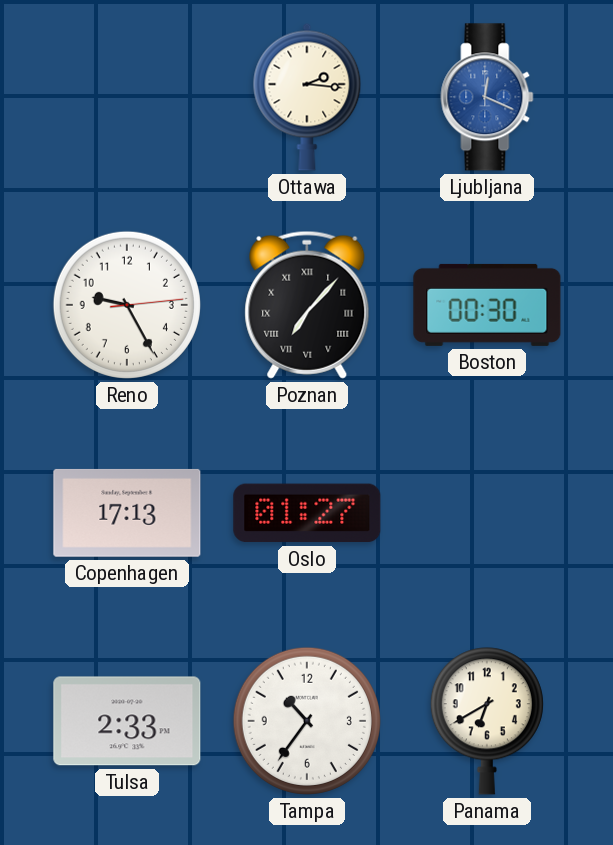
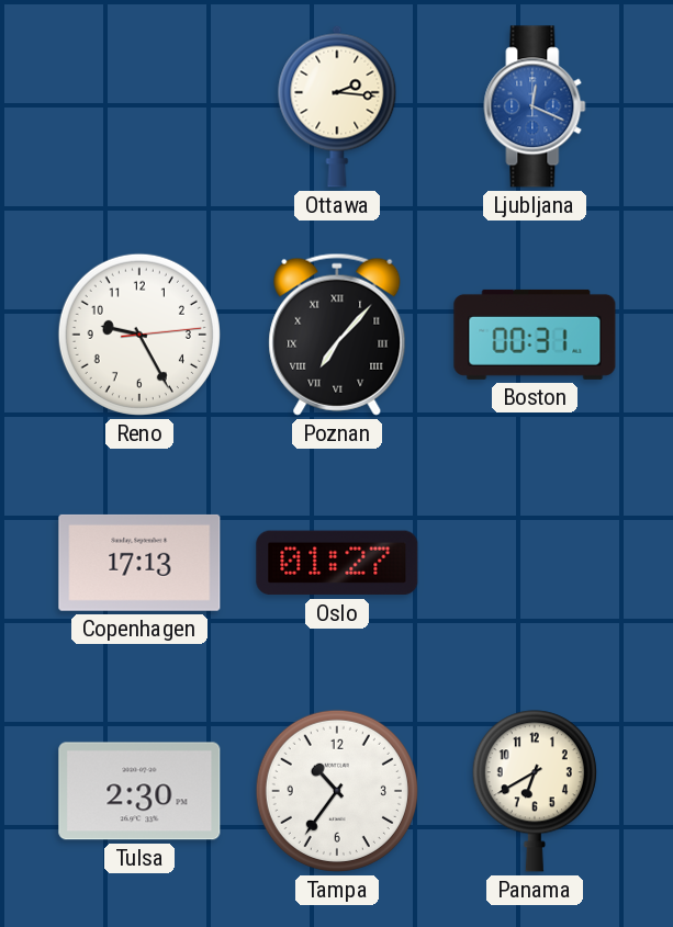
Boston: 00:30 -> 00:31 (535, 335)
Tulsa: 2:33 -> 2:30 (139, 791)
